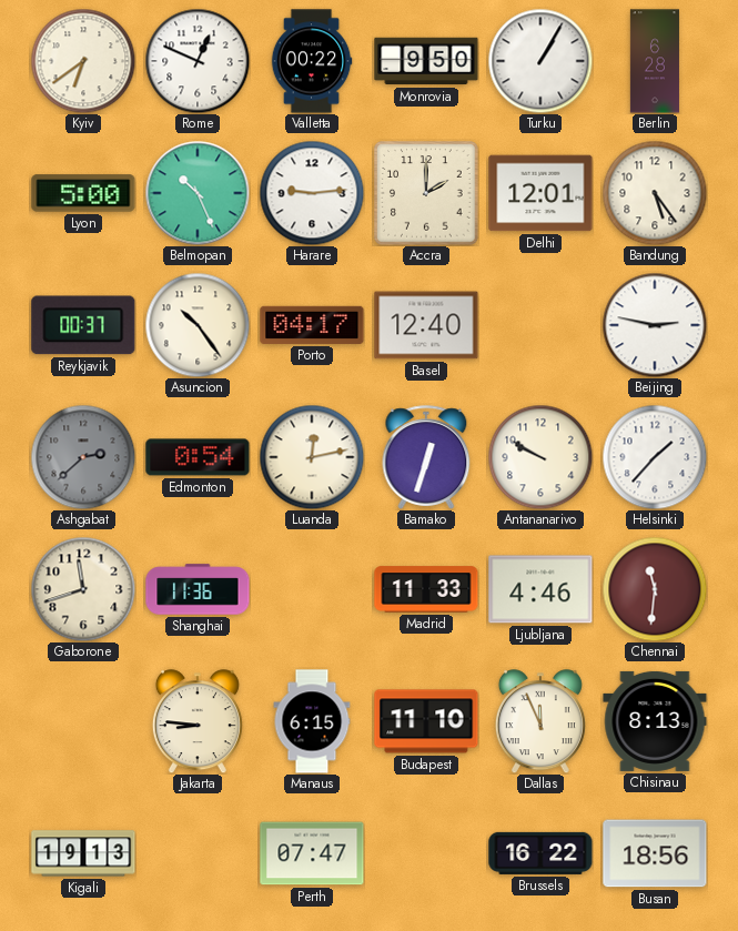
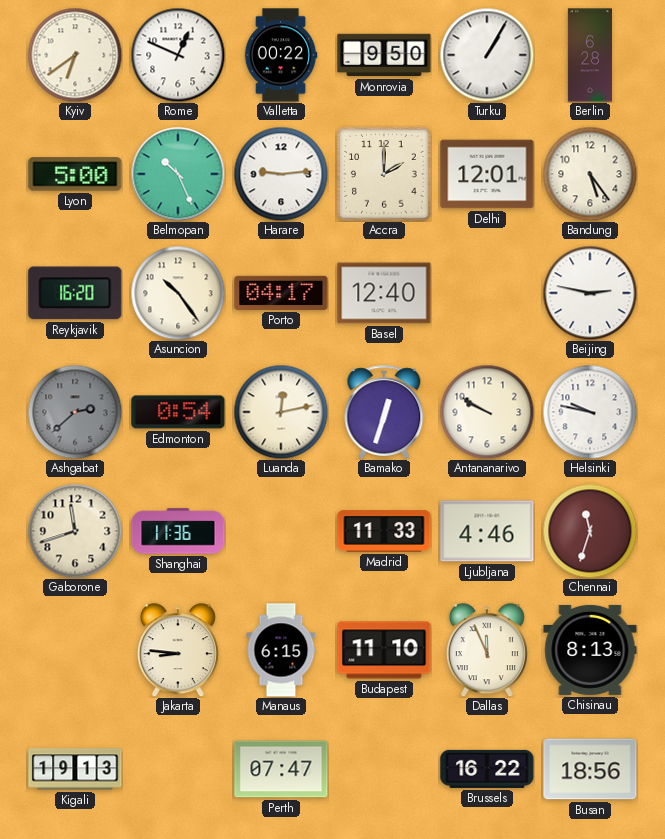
Reykjavik: 00:37 -> 16:20 (75, 293)
Helsinki: 1:37 -> 9:47 (590, 412)
Chennai: 11:31 -> 11:33 (590, 531)
